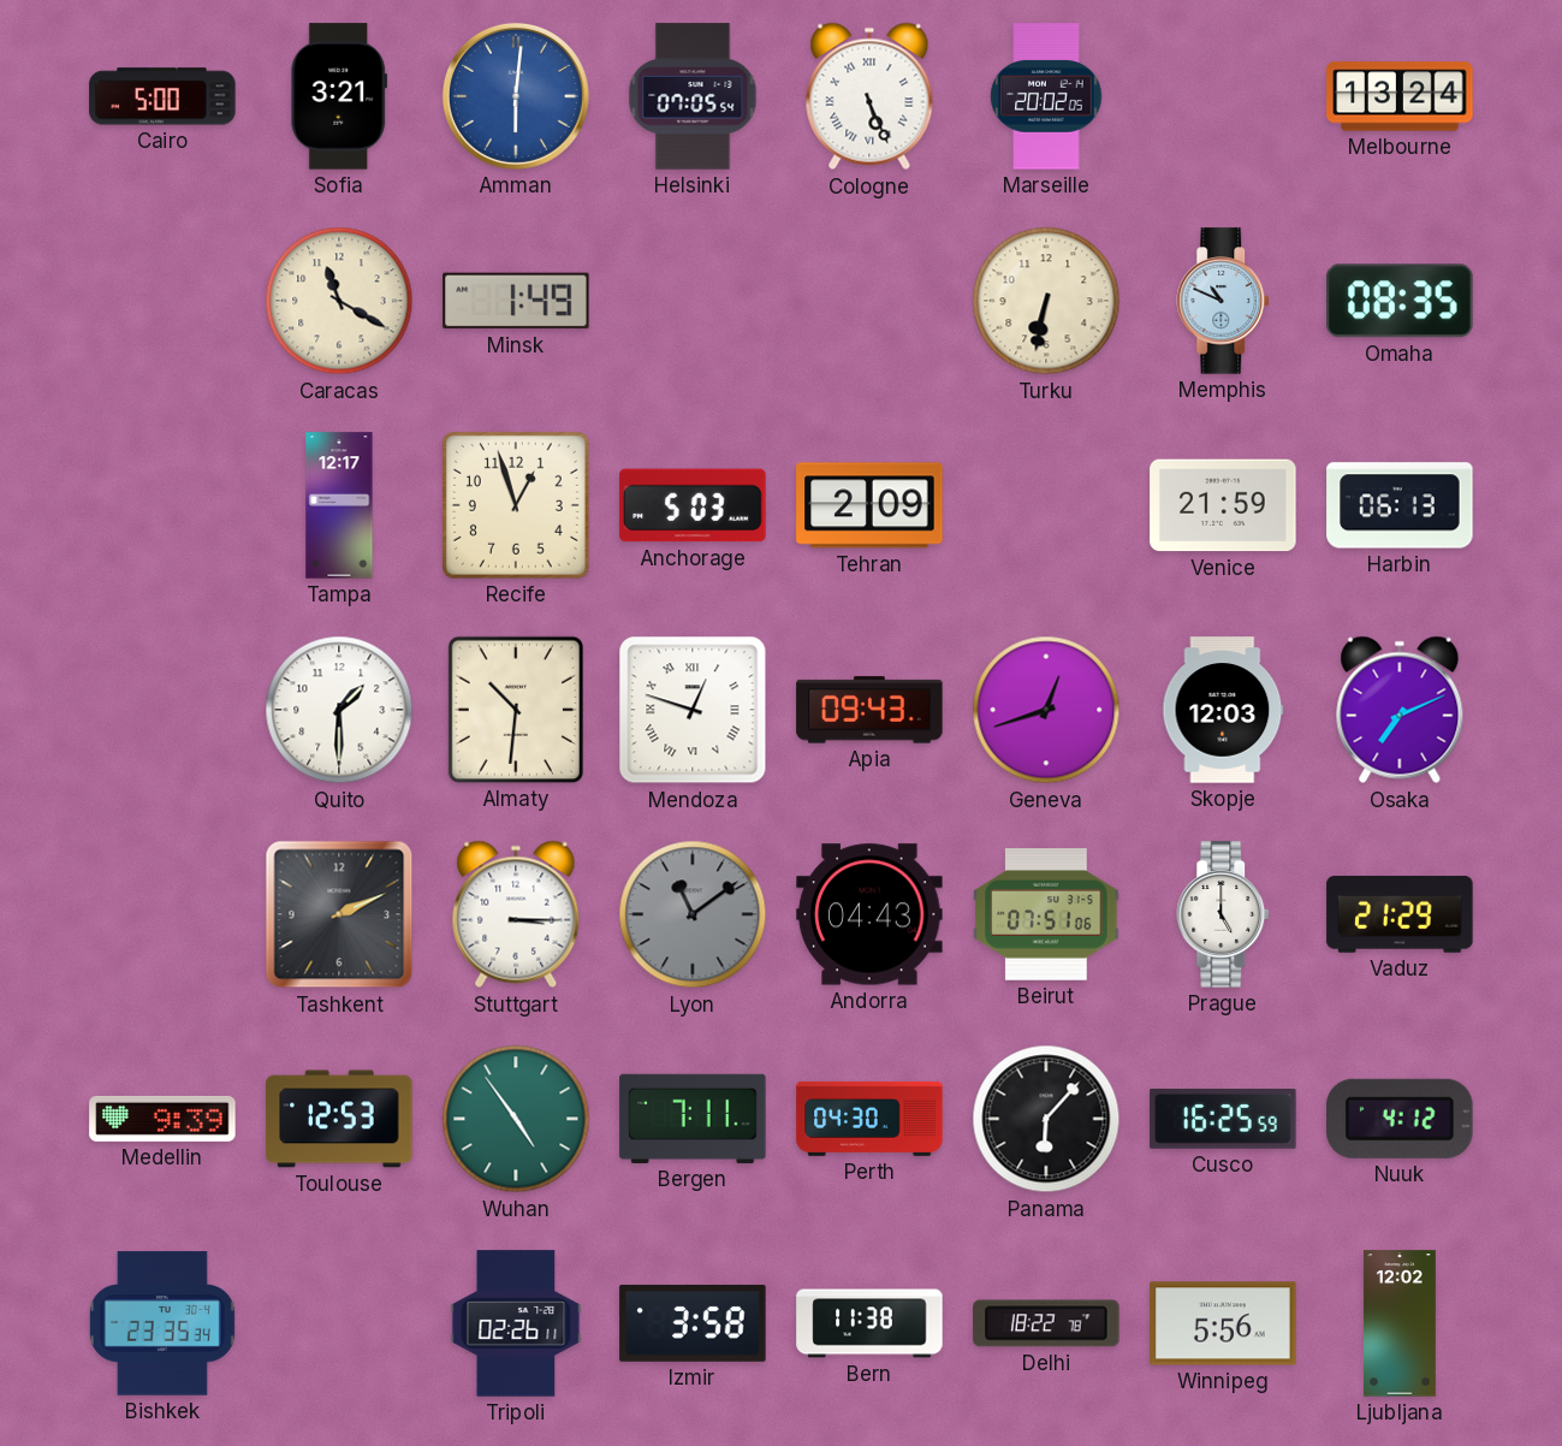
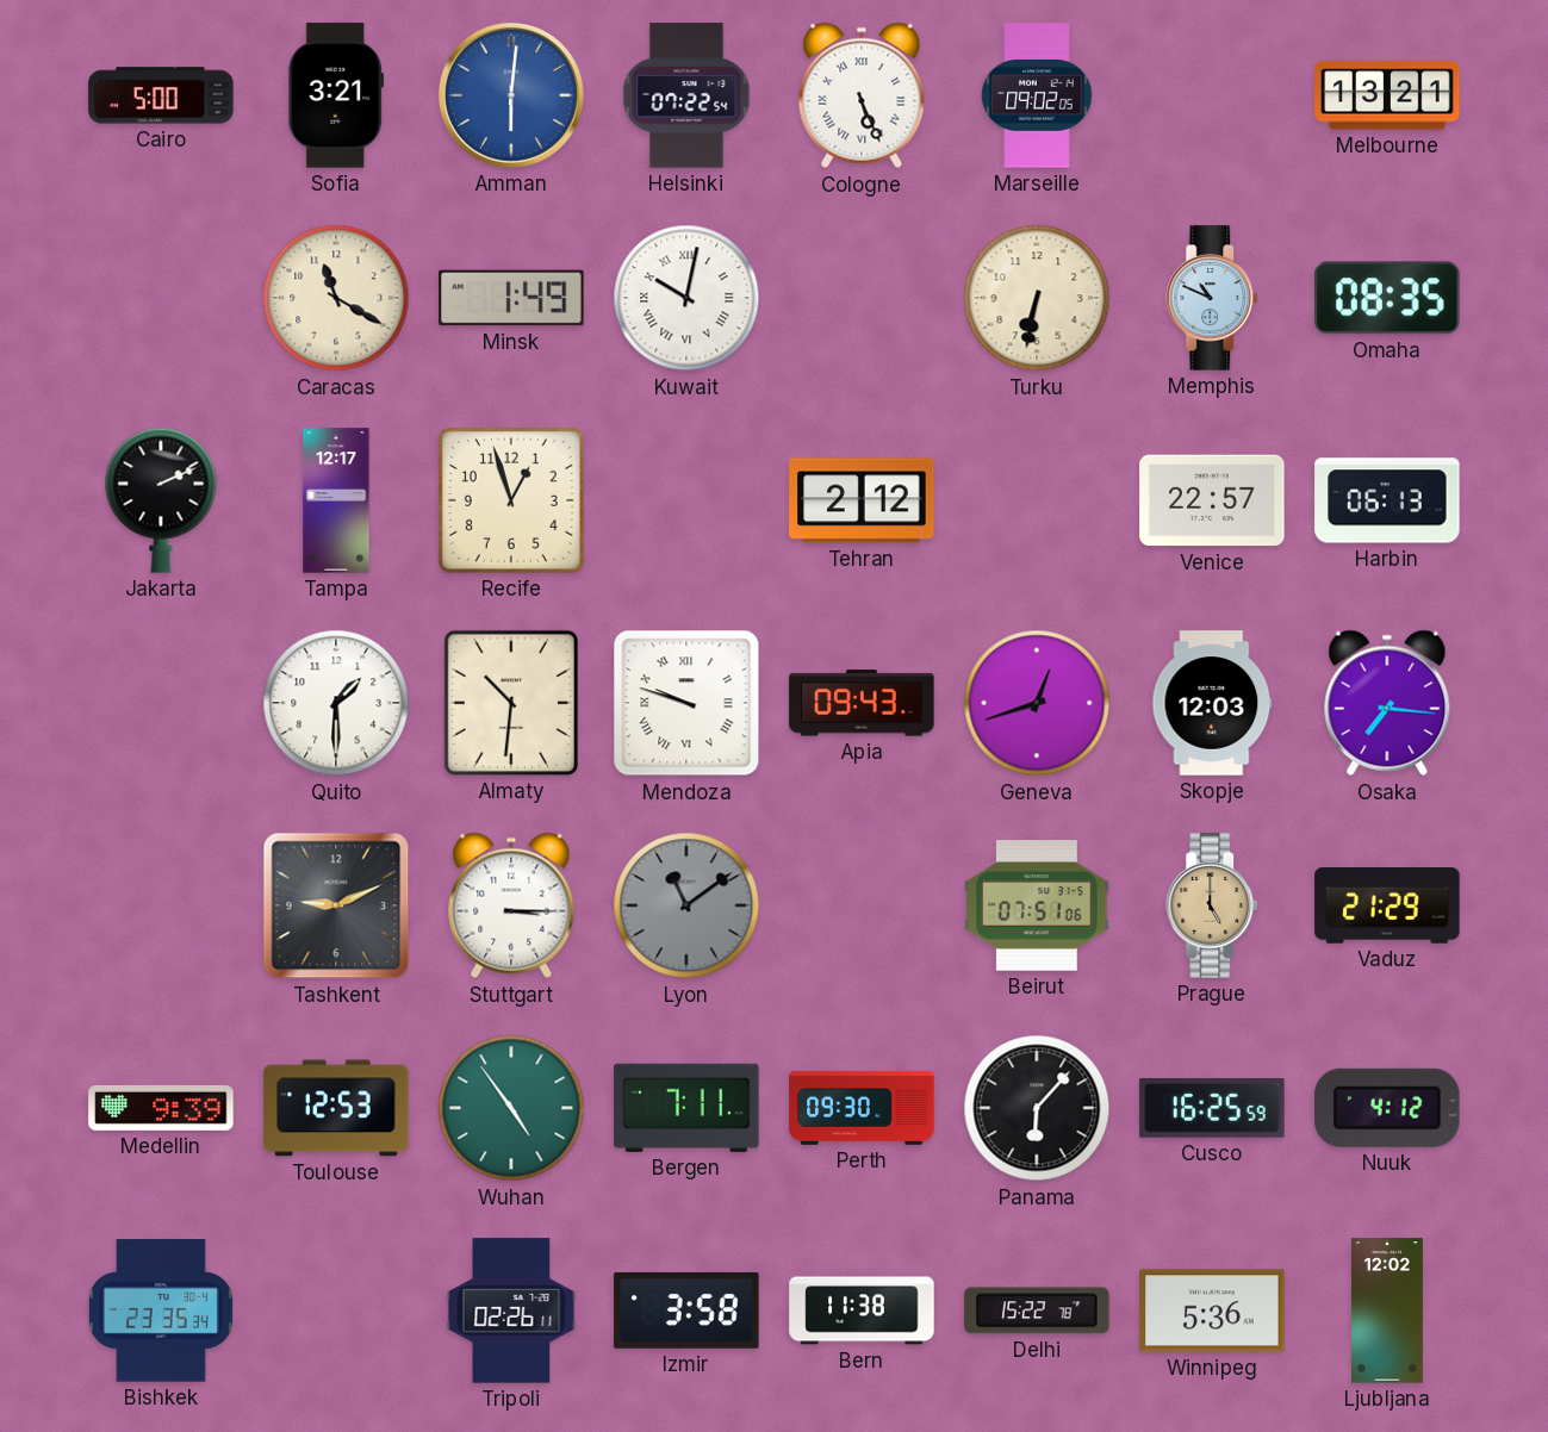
Helsinki: 07:05 -> 07:22 (686, 95)
Marseille: 20:02 -> 09:02 (1037, 95)
Melbourne: 13:24 -> 13:21 (1387, 95)
Kuwait: none -> 10:02 (686, 298)
Jakarta: none -> 2:11 (161, 500)
Anchorage: 5:03 -> none (693, 505)
Tehran: 2:09 -> 2:12 (862, 500)
Venice: 21:59 -> 22:57 (1212, 500)
Mendoza: 12:48 -> 9:48 (686, 703)
Osaka: 7:11 -> 7:16 (1387, 703)
Tashkent: 2:11 -> 9:11 (336, 905)
Andorra: 04:43 -> none (869, 914)
Prague dial: white -> champagne (1213, 905)
Perth: 04:30 -> 09:30 (862, 1108)
Delhi: 18:22 -> 15:22 (1037, 1310)
Winnipeg: 5:56 -> 5:36 (1212, 1310)
